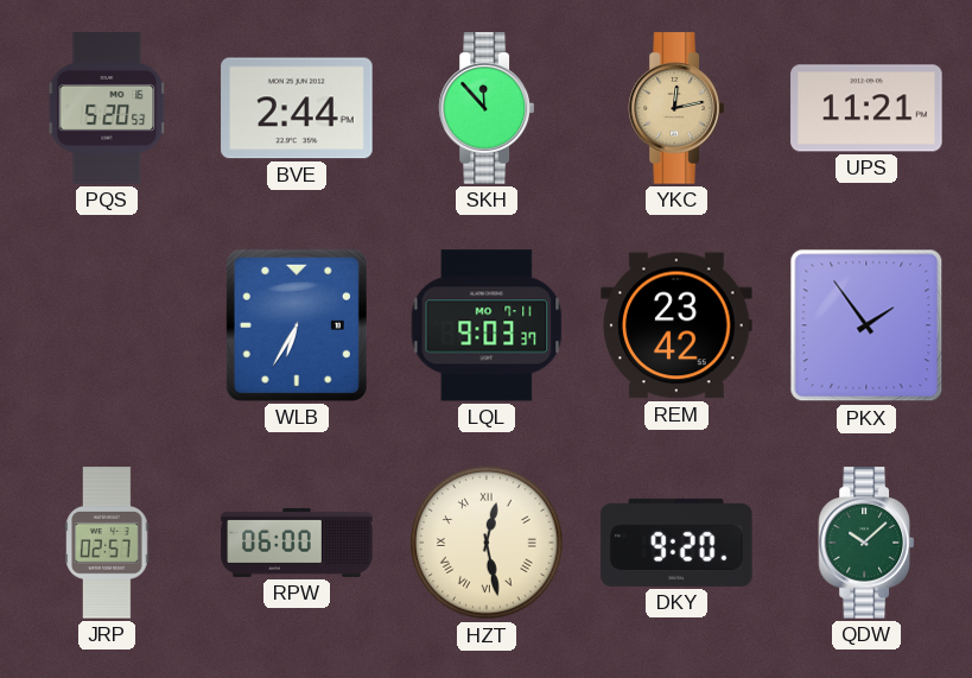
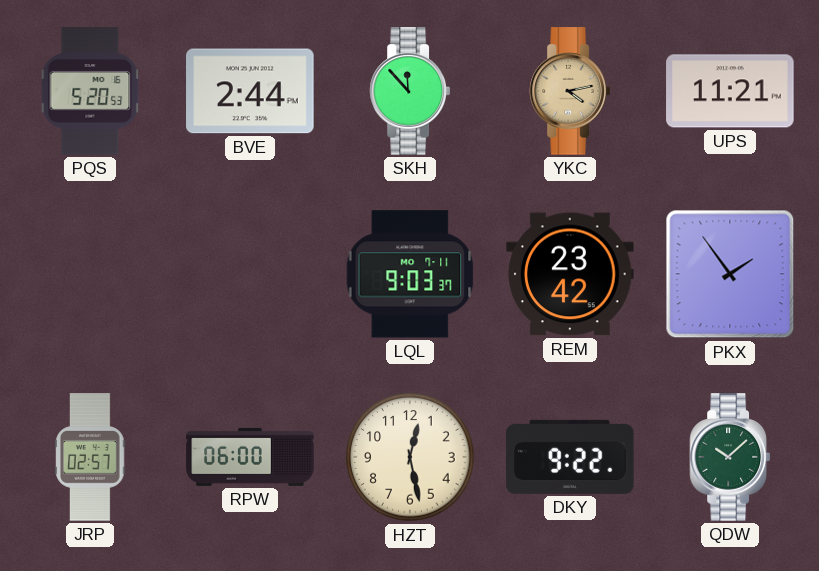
YKC: 12:13 -> 4:13 (569, 91)
WLB: 6:35 -> none (297, 325)
HZT numerals: Roman -> Arabic (410, 457)
DKY: 9:20 -> 9:22 (570, 457)
